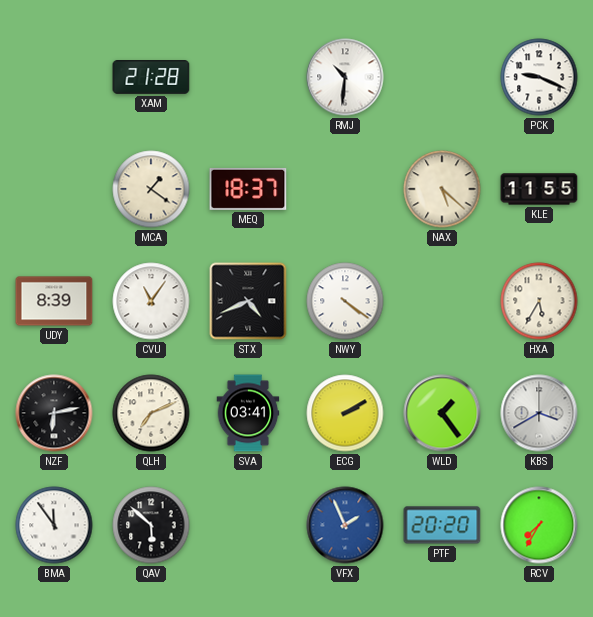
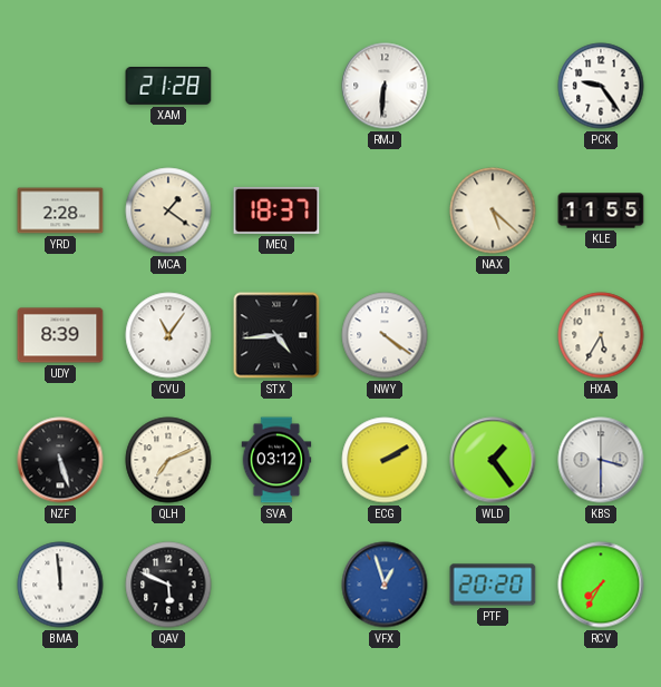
RMJ: 10:31 -> 6:31 (385, 86)
PCK: 9:19 -> 9:24 (601, 86)
YRD: none -> 2:28 (60, 210)
STX: 4:41 -> 4:44 (276, 335)
NZF: 6:13 -> 5:27 (60, 460)
SVA: 03:41 -> 03:12 (276, 460)
KBS: 3:40 -> 3:30 (601, 460)
BMA: 11:54 -> 11:59 (60, 585)
QAV: 5:52 -> 5:49 (168, 585)
VFX: 1:56 -> 12:57 (385, 585)
